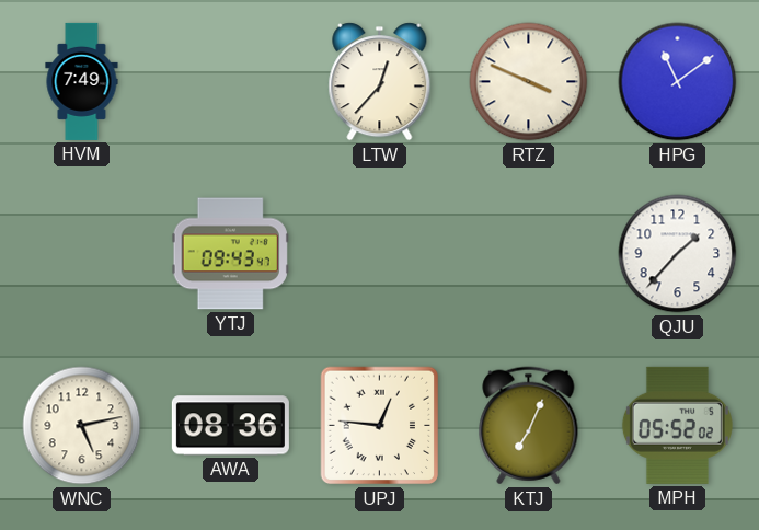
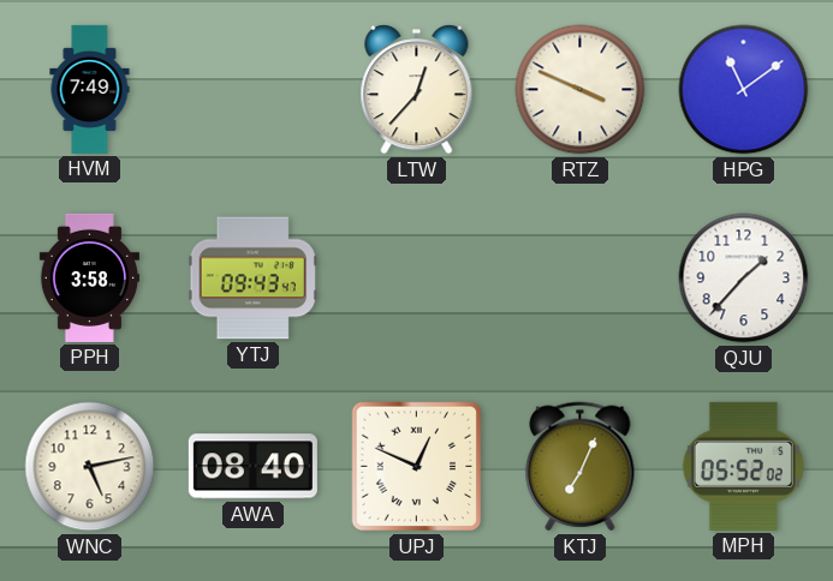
PPH: none -> 3:58 (89, 277)
AWA: 08:36 -> 08:40 (252, 467)
UPJ: 12:46 -> 12:49 (417, 467)
